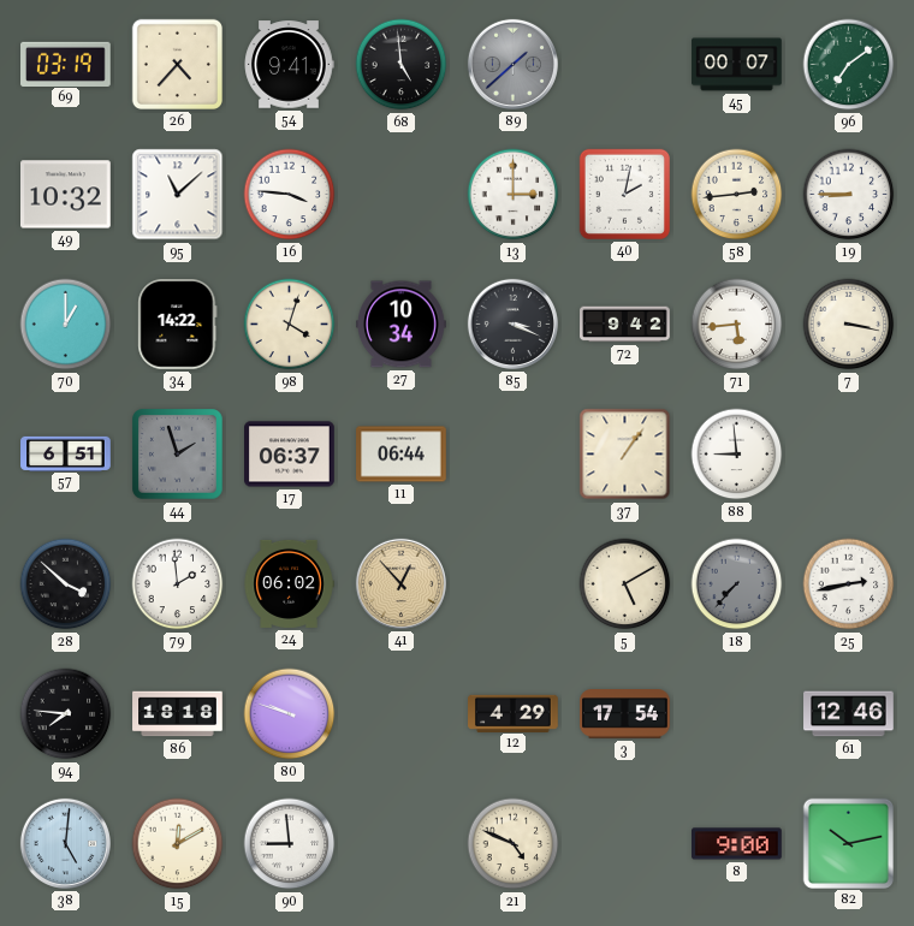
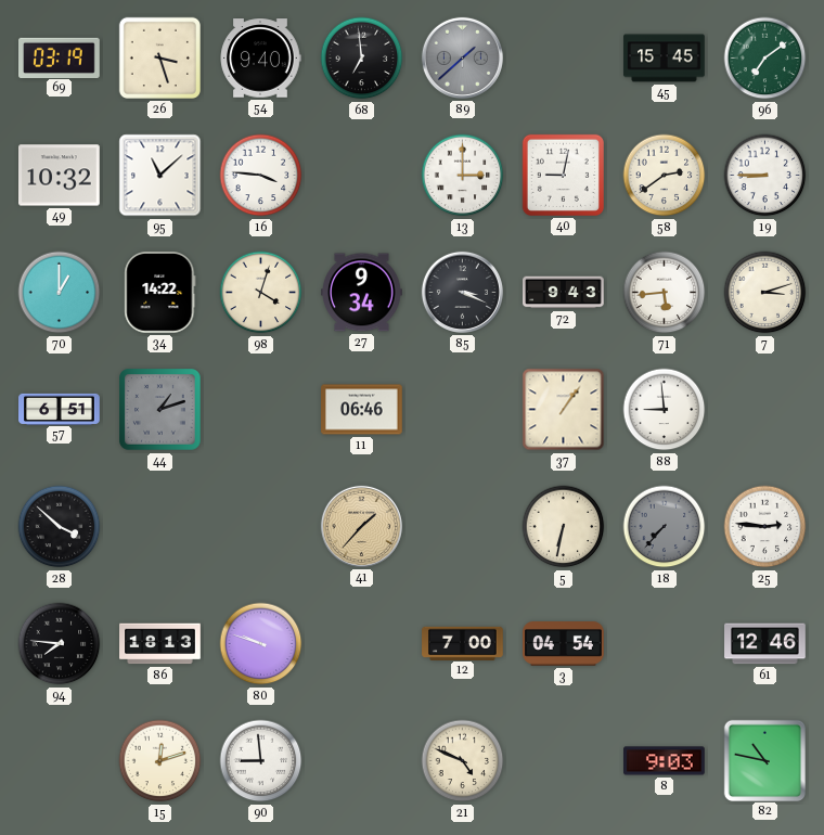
26: 4:37 -> 3:27 (159, 57)
54: 9:41 -> 9:40 (260, 59)
68: 4:59 -> 6:59 (362, 59)
45: 00:07 -> 15:45 (665, 59)
40: 2:02 -> 9:02 (563, 175)
58: 2:44 -> 2:39 (665, 176)
27: 10:34 -> 9:34 (362, 293)
72: 9:42 -> 9:43 (564, 293)
7: 3:17 -> 3:12 (765, 293)
44: 1:57 -> 1:12 (160, 410)
17: 06:37 -> none (290, 455)
11: 06:44 -> 06:46 (362, 410)
79: 1:59 -> none (178, 584)
24: 06:02 -> none (289, 583)
41: 12:53 -> 1:37 (361, 526)
5: 5:10 -> 6:32 (564, 527)
25: 2:43 -> 2:46 (765, 527)
86: 18:18 -> 18:13 (160, 644)
12: 4:29 -> 7:00 (463, 643)
3: 17:54 -> 04:54 (564, 644)
38: 5:01 -> none (65, 843)
15: 12:10 -> 12:12 (160, 761)
8: 9:00 -> 9:03 (665, 761)
82: 10:13 -> 10:47 (764, 760)
